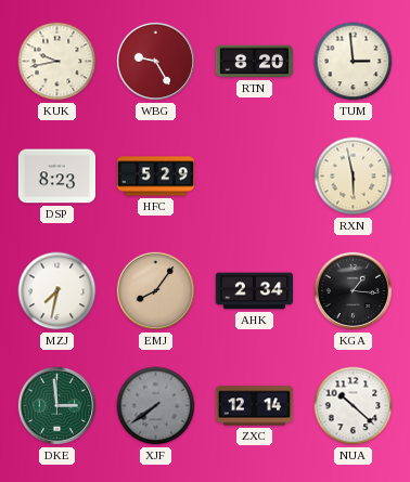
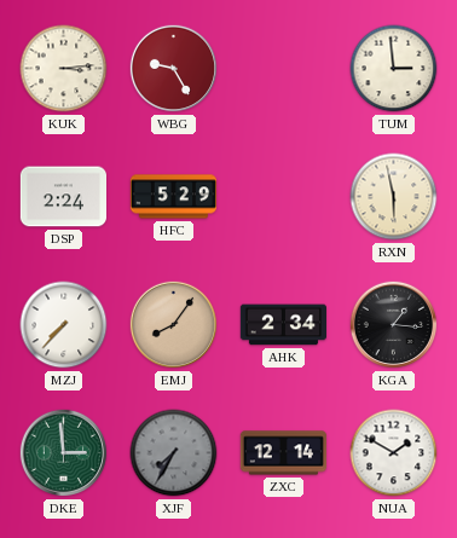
KUK: 9:43 -> 3:14 (64, 69)
RTN: 8:20 -> none (254, 62)
DSP: 8:23 -> 2:24 (63, 197)
MZJ: 7:32 -> 7:37 (64, 325)
XJF: 7:39 -> 7:35 (174, 453)
NUA: 10:22 -> 1:50 (394, 453)
